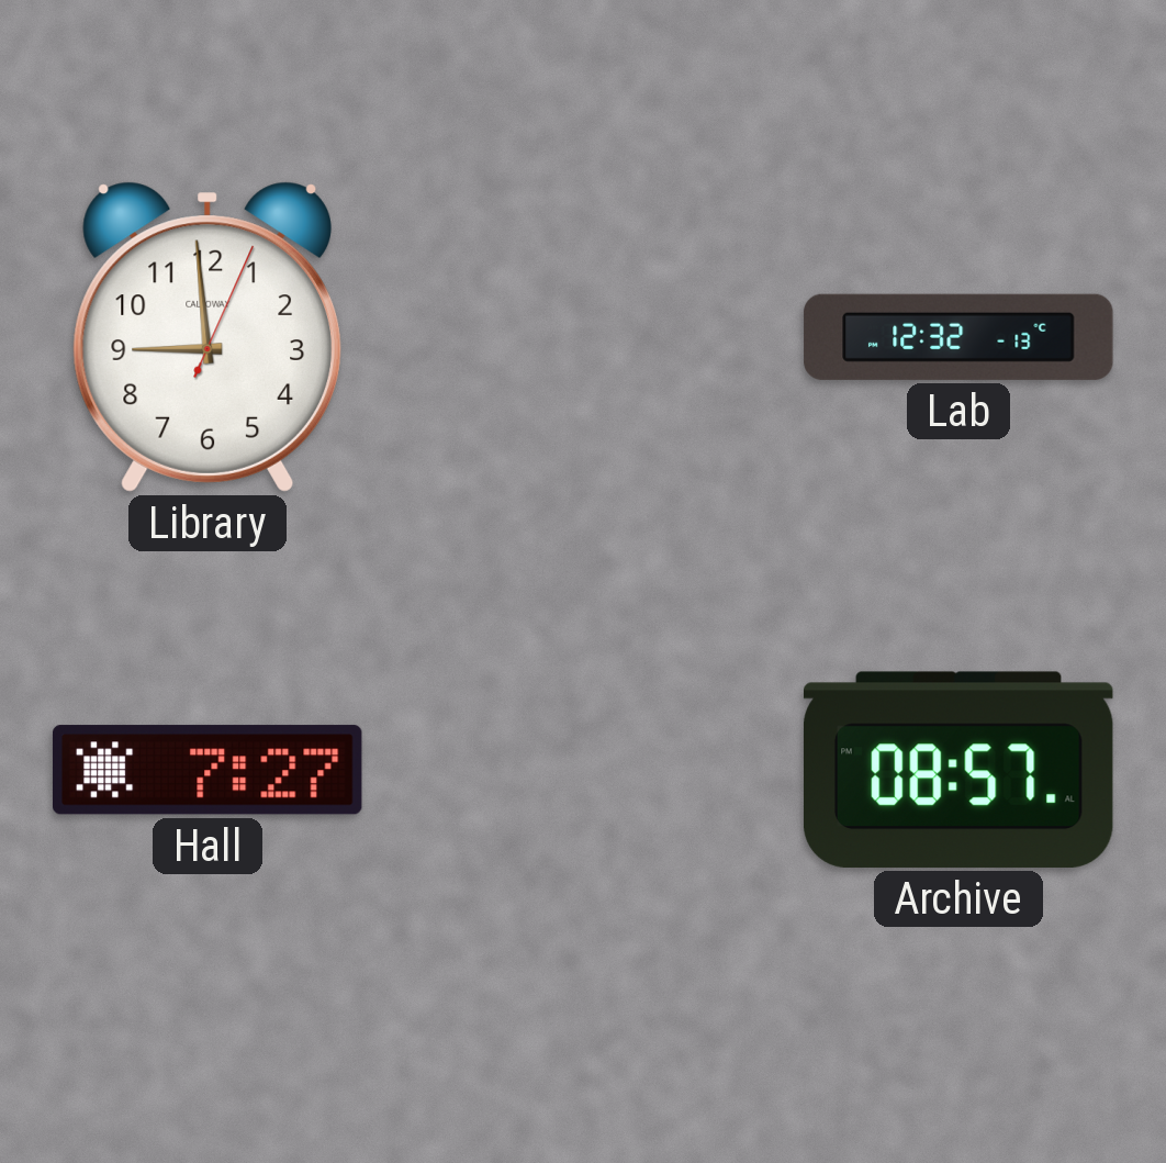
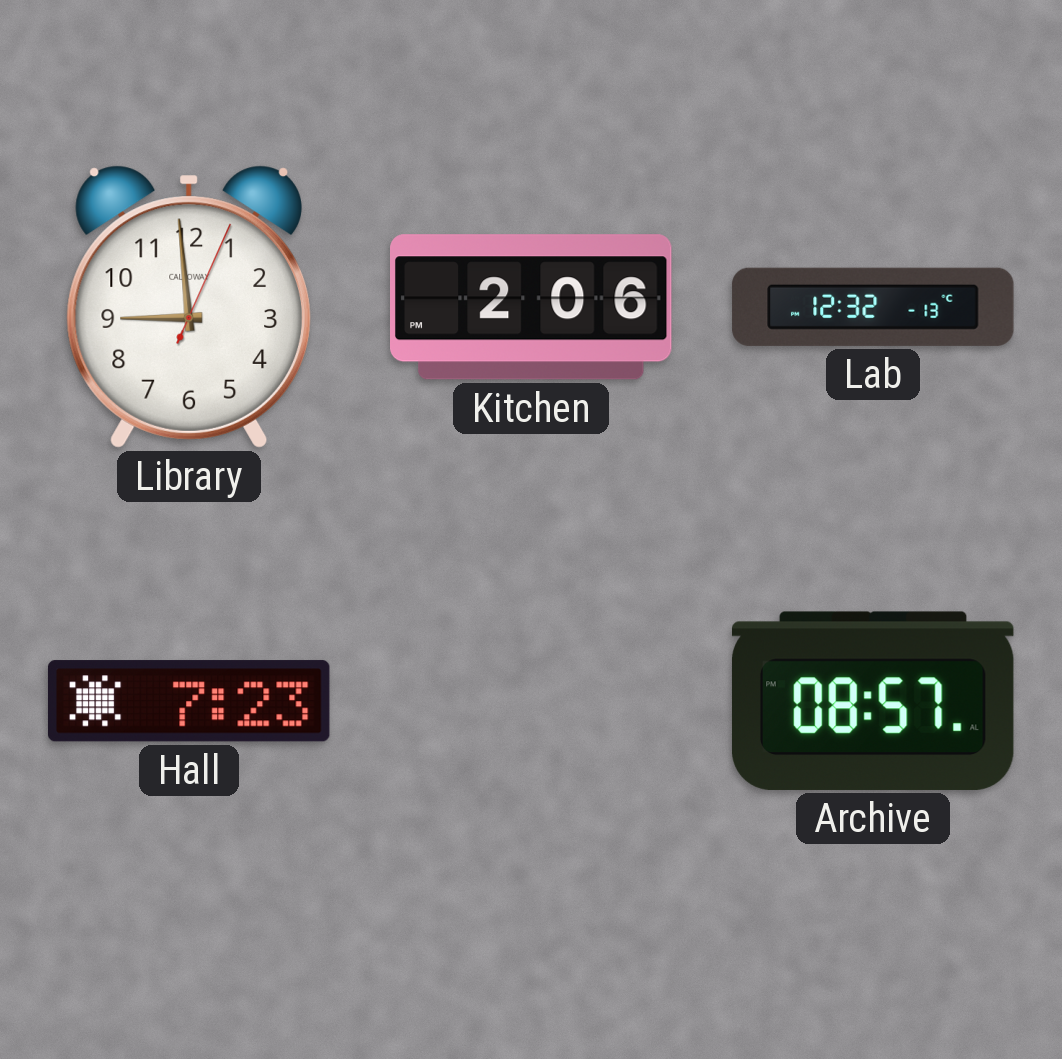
Kitchen: none -> 2:06 (532, 307)
Hall: 7:27 -> 7:23 (189, 701)
